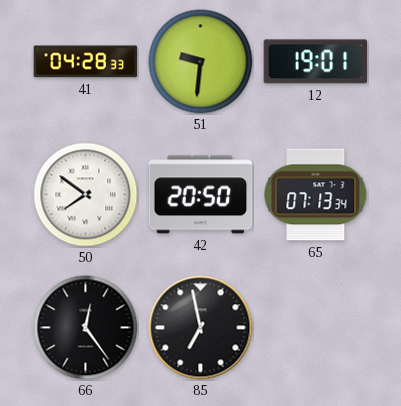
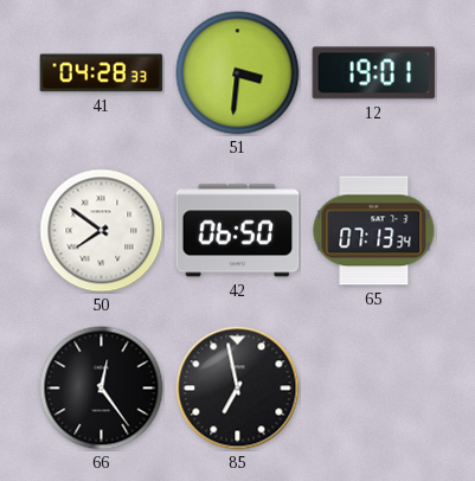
51: 9:31 -> 3:31 (238, 73)
42: 20:50 -> 06:50 (238, 231)
